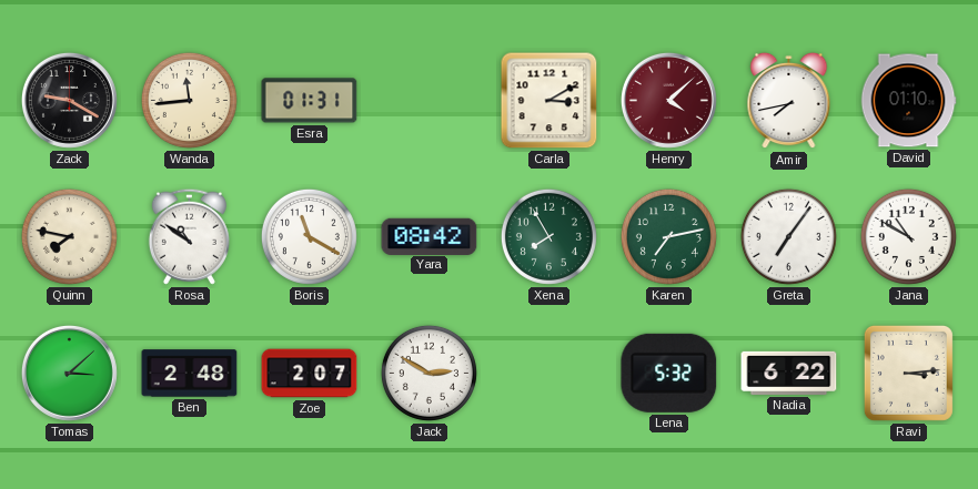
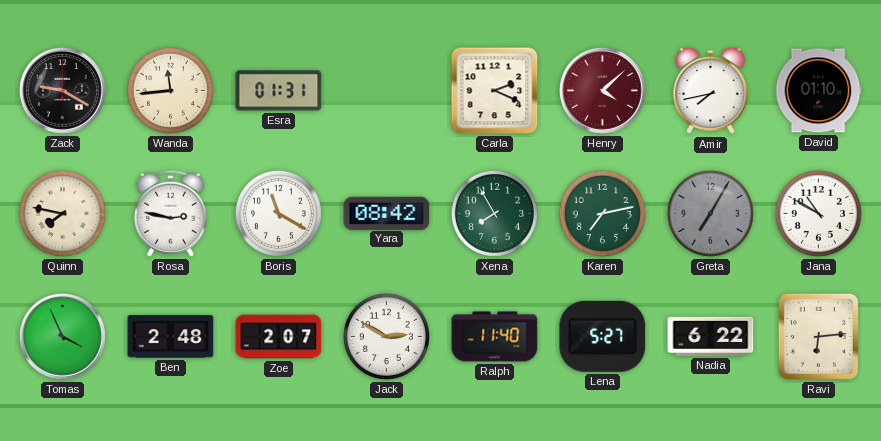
Carla: 3:10 -> 2:19 (495, 91)
Rosa: 10:51 -> 2:47 (170, 213)
Greta: 7:06 -> 7:05 (710, 213)
Greta dial: white -> grey (710, 213)
Tomas: 3:08 -> 3:56 (62, 336)
Ralph: none -> 11:40 (495, 337)
Lena: 5:32 -> 5:27 (603, 336)
Ravi: 3:14 -> 6:14 (818, 336)
